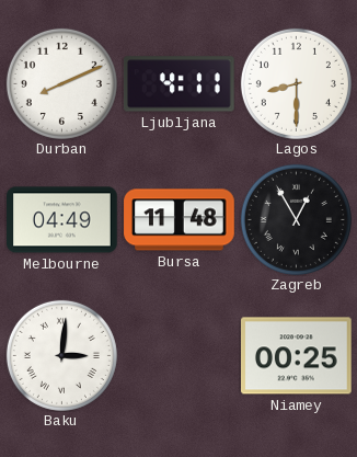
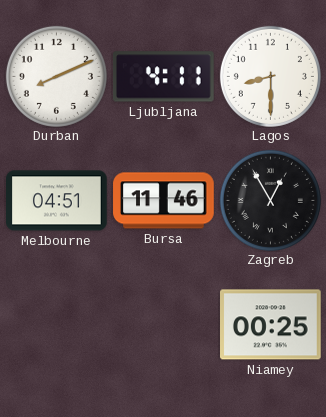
Melbourne: 04:49 -> 04:51 (57, 201)
Bursa: 11:48 -> 11:46 (164, 201)
Baku: 3:01 -> none (61, 355)
